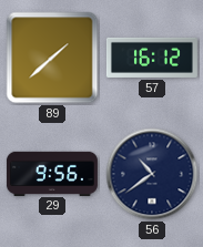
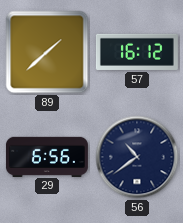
29: 9:56 -> 6:56 (47, 156)
